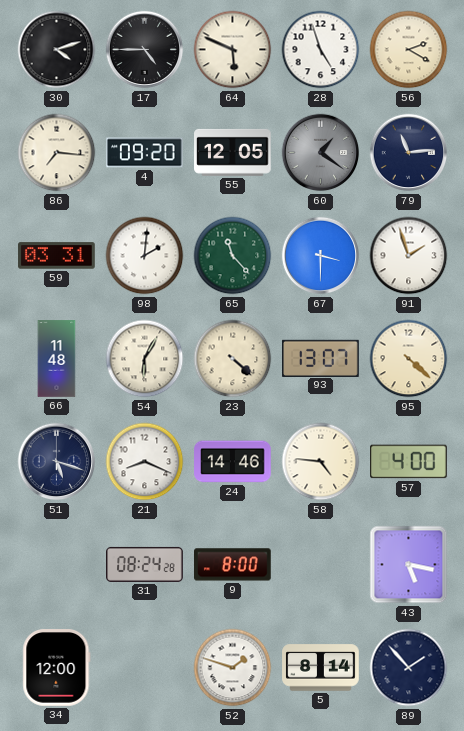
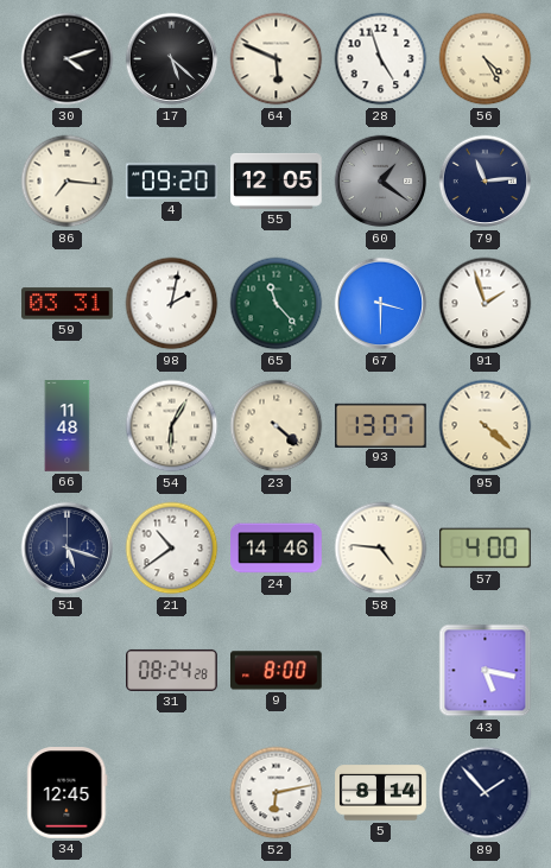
17: 4:45 -> 5:22 (172, 59)
56: 2:20 -> 4:25 (486, 59)
98: 2:01 -> 2:02 (172, 304)
21: 8:19 -> 10:39 (172, 549)
34: 12:00 -> 12:45 (68, 793)
52: 1:48 -> 6:13 (277, 793)
